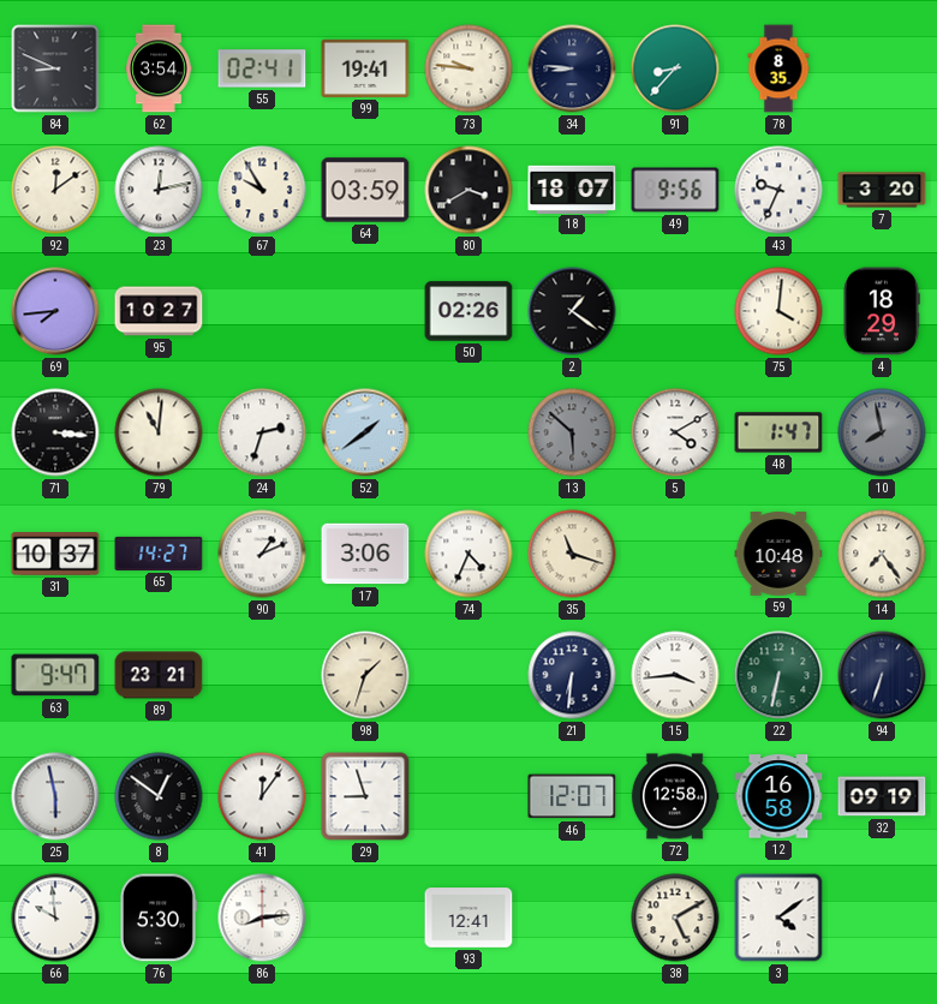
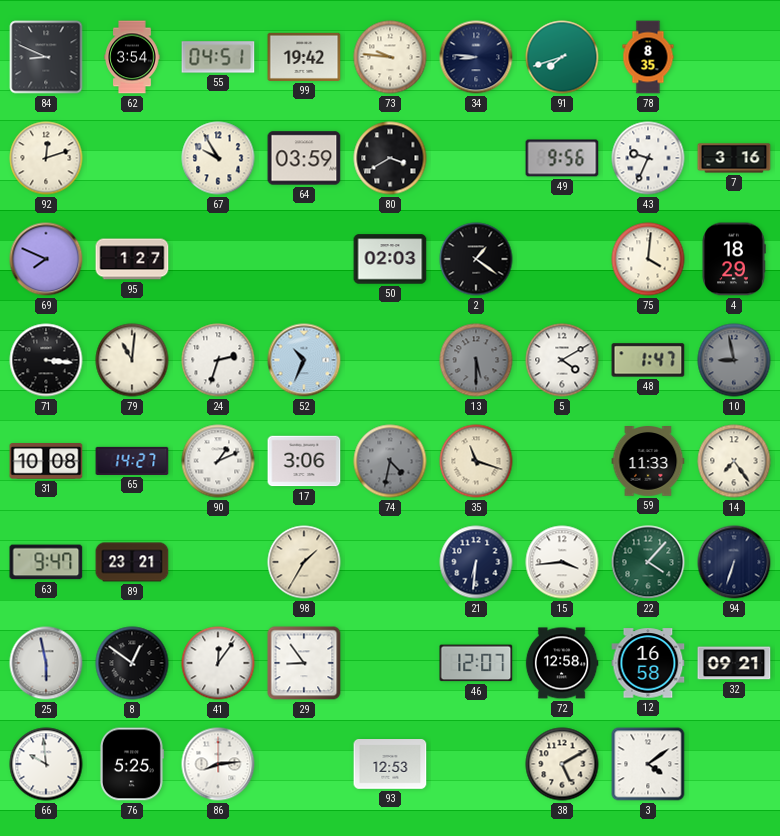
55: 02:41 -> 04:51 (218, 57)
99: 19:41 -> 19:42 (304, 57)
91: 8:37 -> 7:42 (562, 57)
92: 12:09 -> 12:12 (46, 158)
23: 12:13 -> none (159, 190)
18: 18:07 -> none (572, 189)
7: 3:20 -> 3:16 (734, 158)
69: 7:44 -> 7:49 (46, 259)
95: 10:27 -> 1:27 (132, 259)
50: 02:26 -> 02:03 (390, 259)
52: 1:39 -> 10:34 (304, 360)
13: 5:52 -> 5:30 (476, 360)
10: 7:58 -> 8:58 (734, 360)
31: 10:37 -> 10:08 (46, 462)
74: 4:34 -> 4:32 (390, 461)
74 dial: white -> grey (390, 461)
59: 10:48 -> 11:33 (648, 461)
98: 1:33 -> 1:35 (304, 562)
22: 6:32 -> 4:07 (648, 562)
29: 8:57 -> 8:54 (304, 663)
32: 09:19 -> 09:21 (734, 663)
76: 5:30 -> 5:25 (131, 764)
93: 12:41 -> 12:53 (390, 764)
